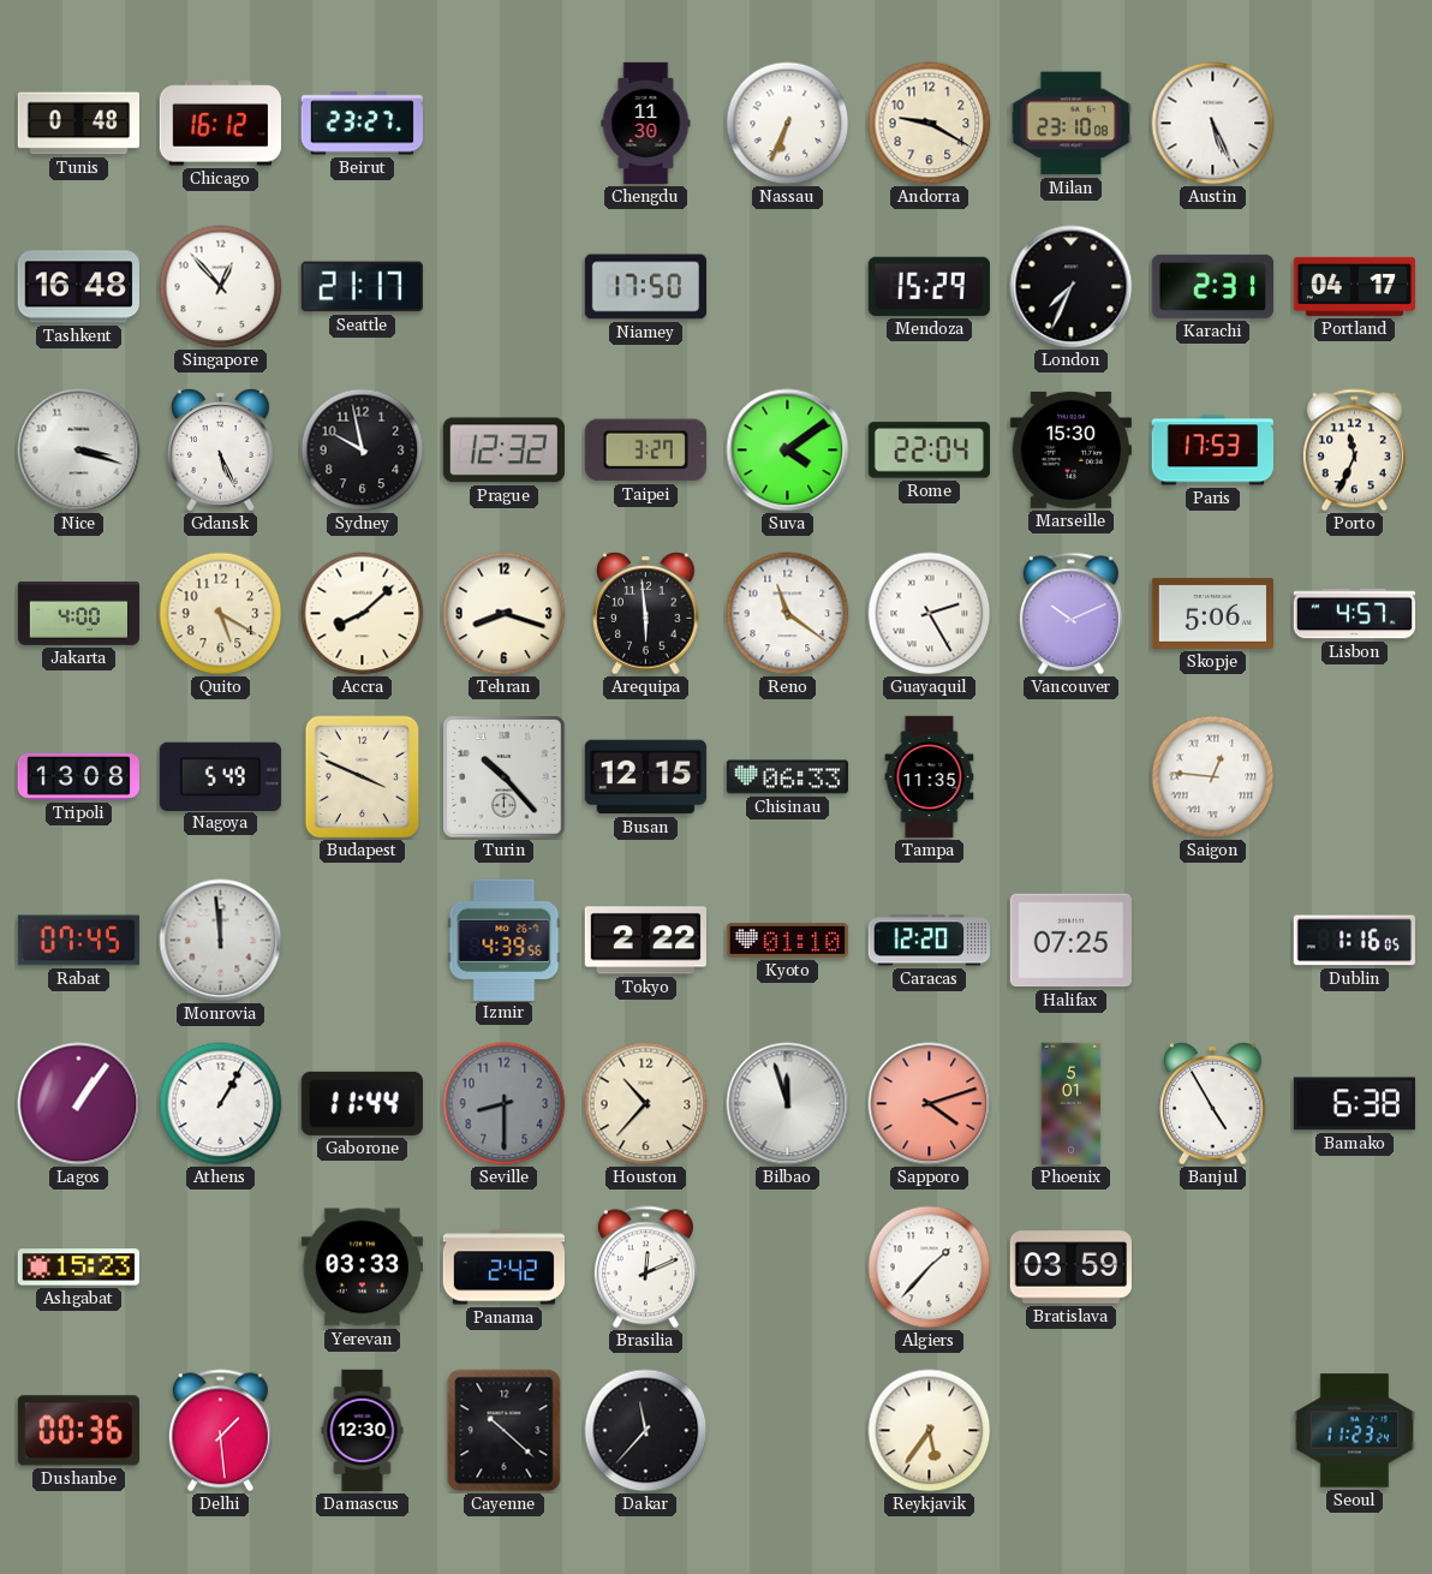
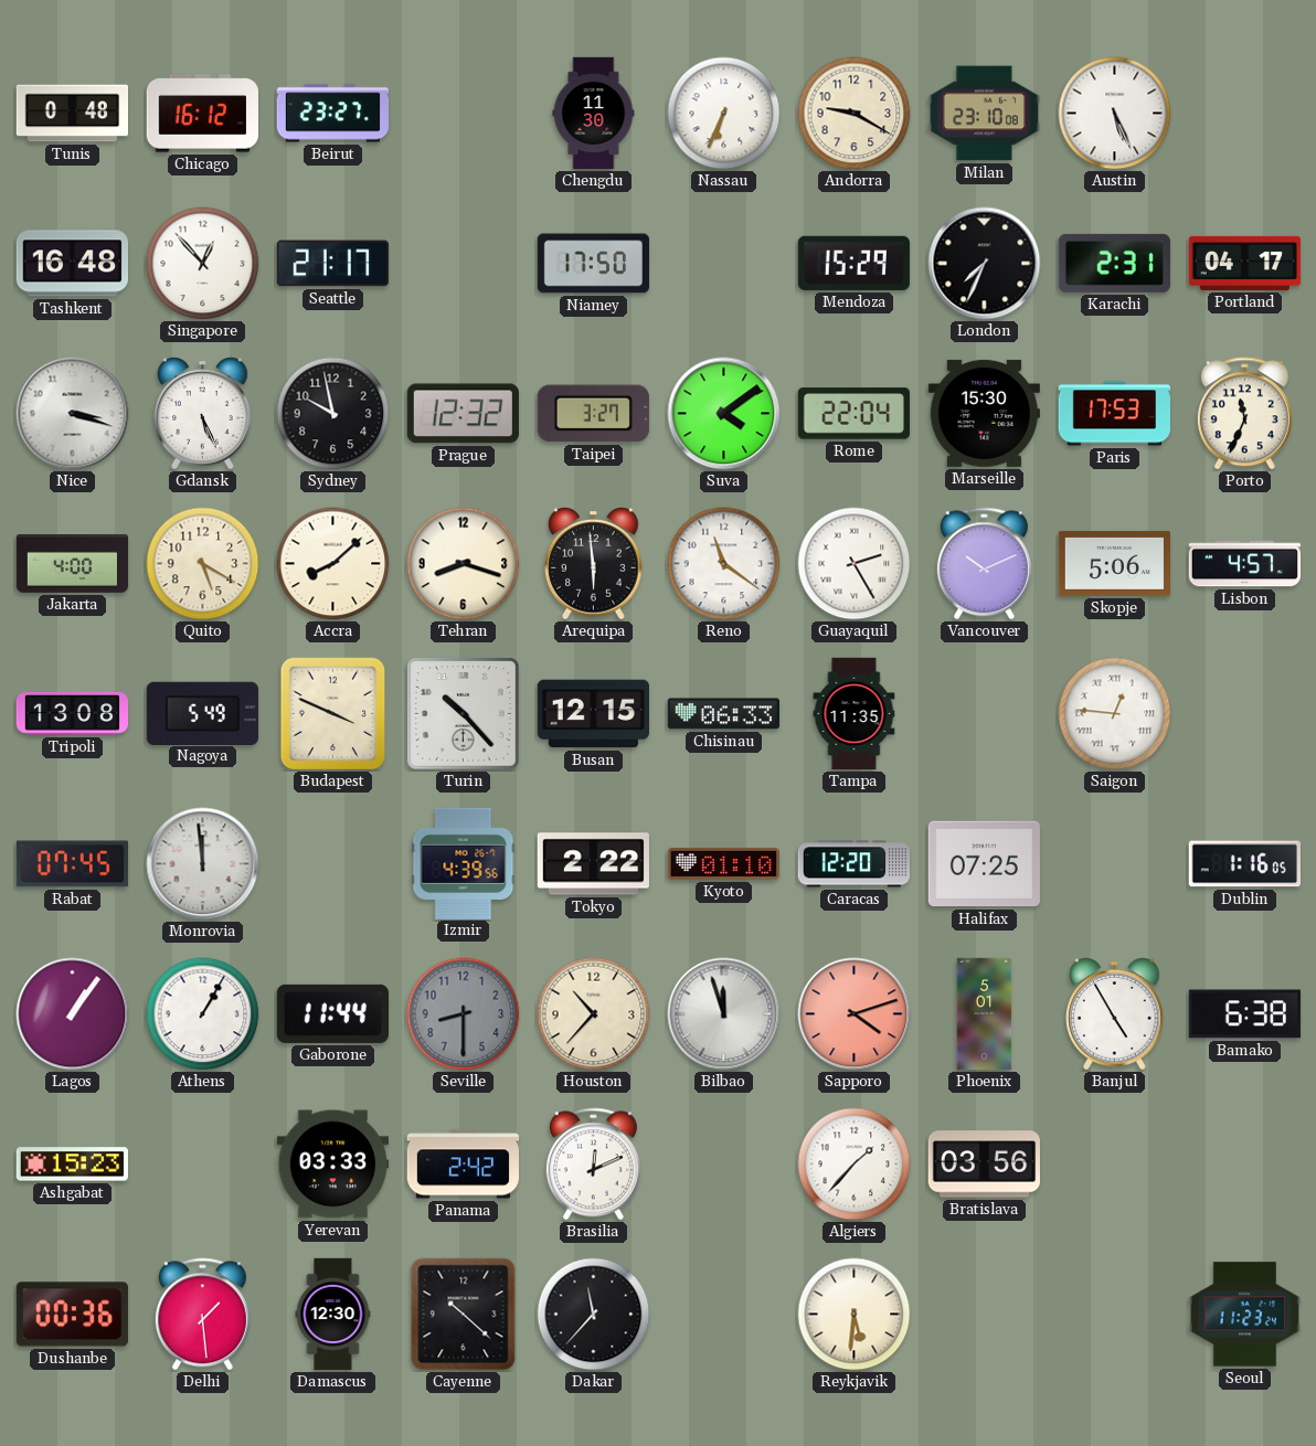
Bratislava: 03:59 -> 03:56 (984, 1165)
Reykjavik: 5:36 -> 5:31 (855, 1315)
